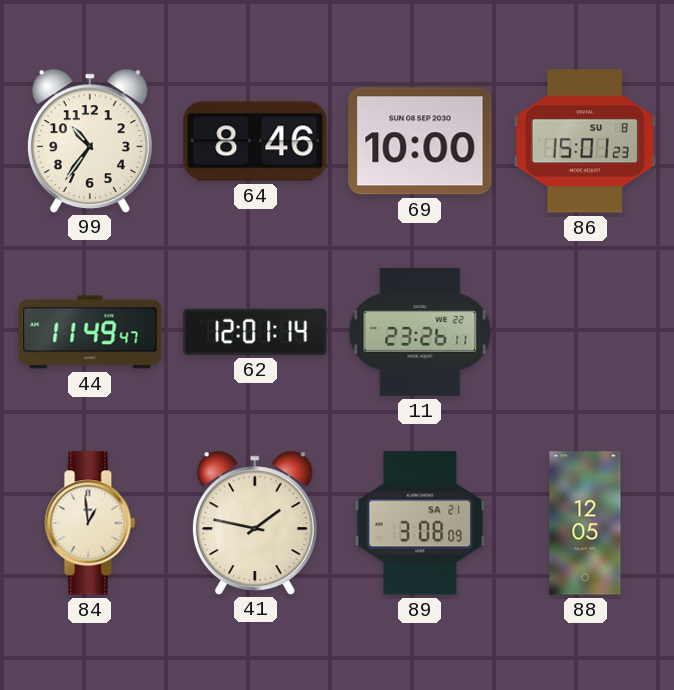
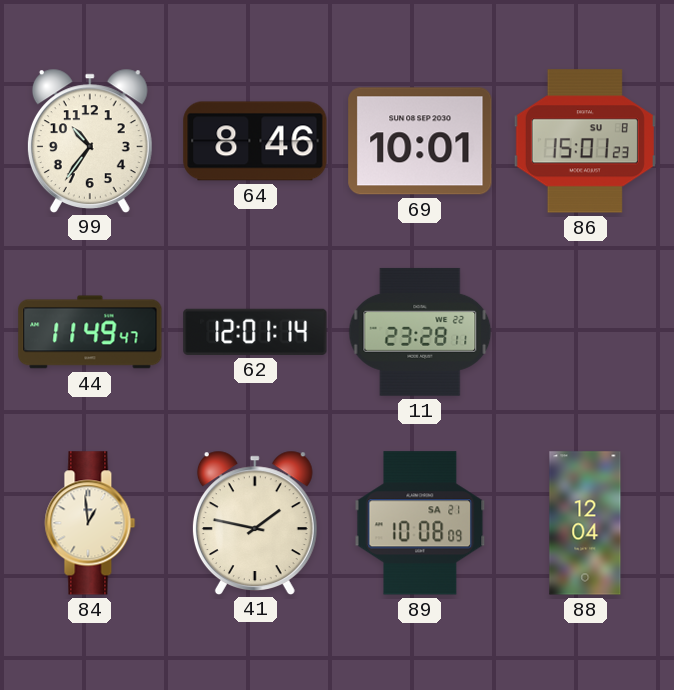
69: 10:00 -> 10:01 (420, 141)
11: 23:26 -> 23:28 (420, 332)
89: 3:08 -> 10:08 (420, 523)
88: 12:05 -> 12:04 (585, 523)
